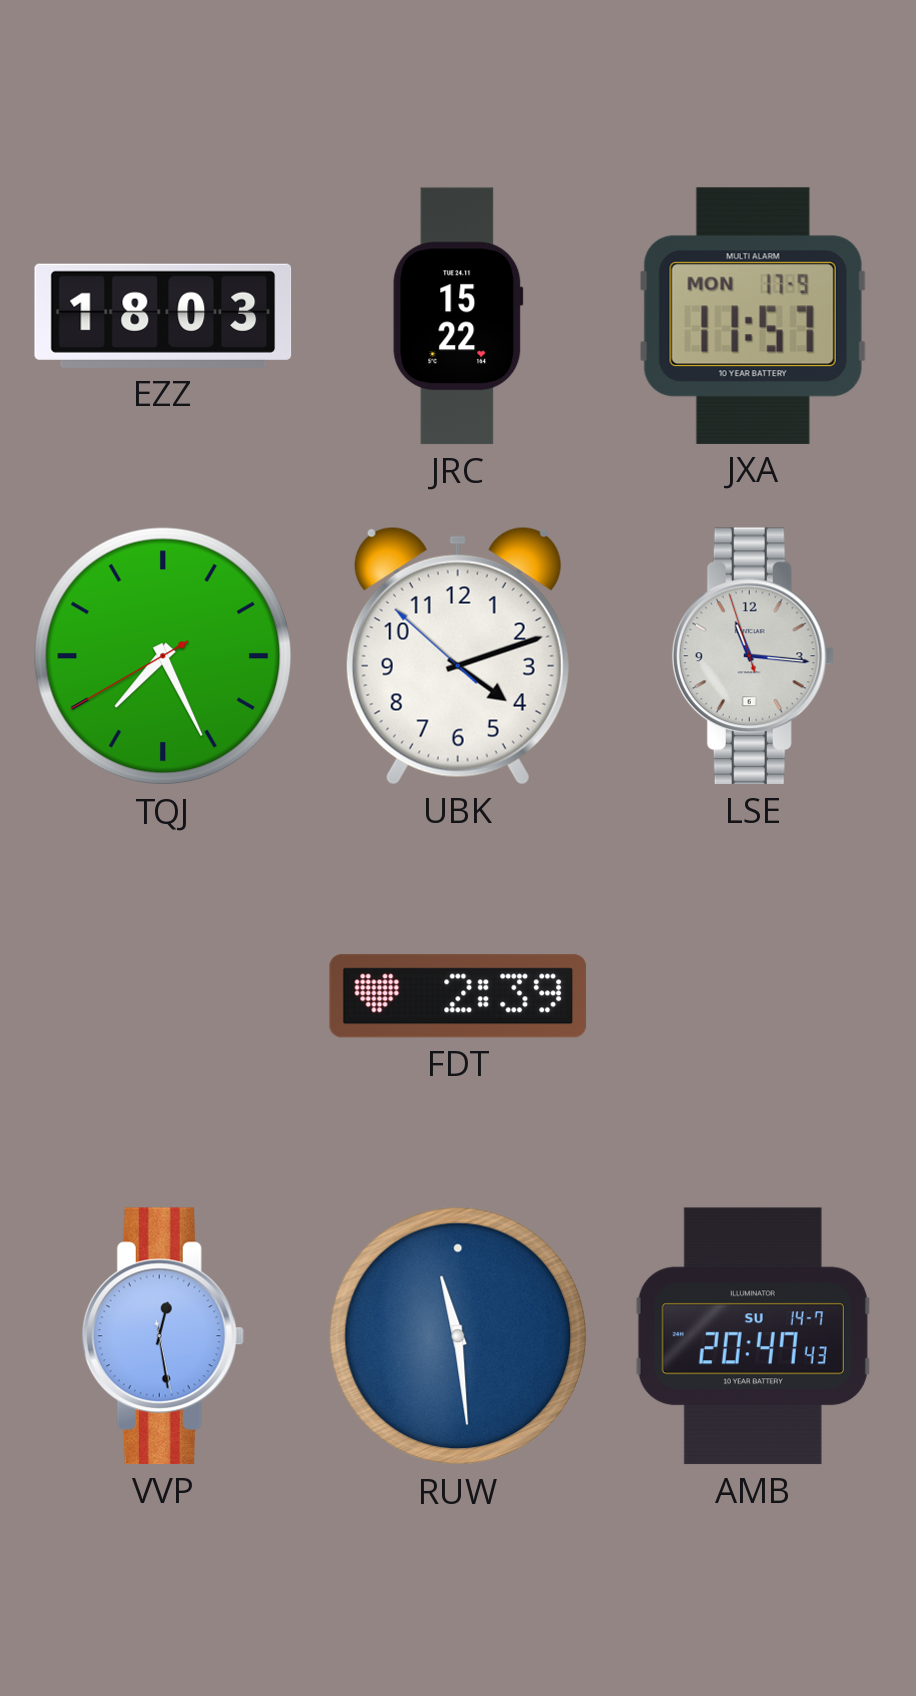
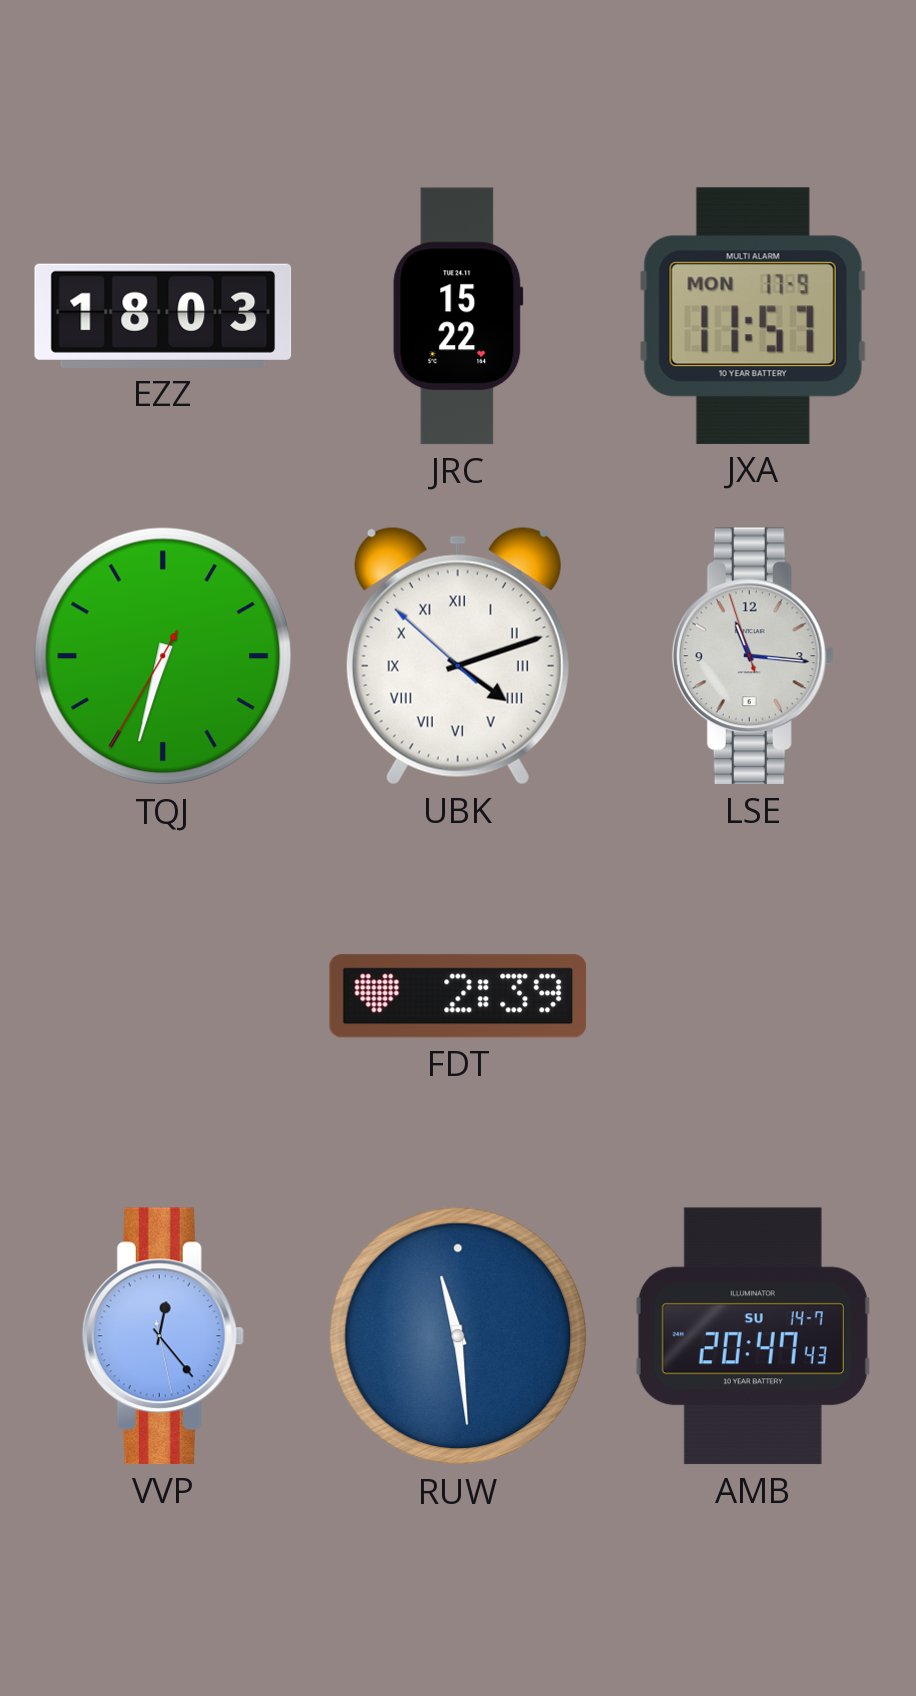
TQJ: 7:25 -> 6:32 (163, 656)
UBK numerals: Arabic -> Roman (458, 656)
VVP: 12:28 -> 12:23 (163, 1336)
